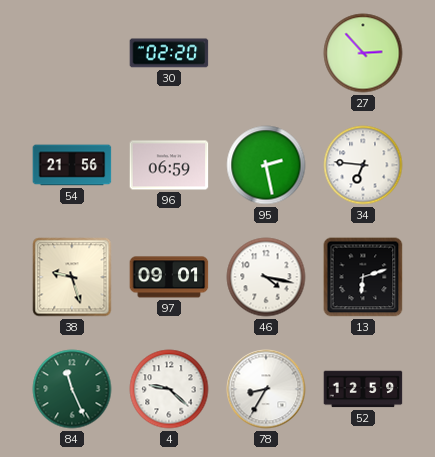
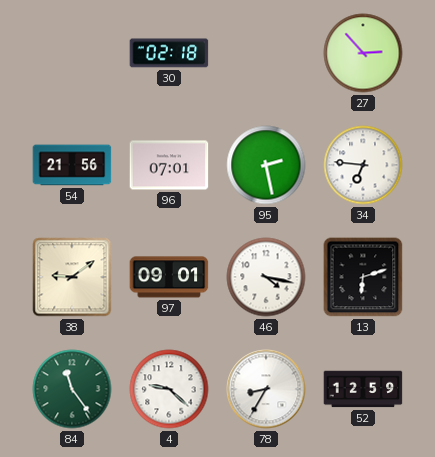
30: 02:20 -> 02:18 (169, 53)
96: 06:59 -> 07:01 (169, 165)
38: 9:27 -> 9:09 (72, 277)
84: 11:26 -> 11:24 (72, 389)
